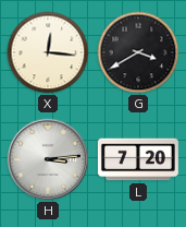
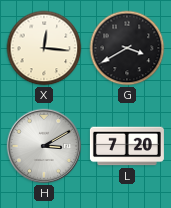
H: 3:14 -> 3:10 (44, 146)
